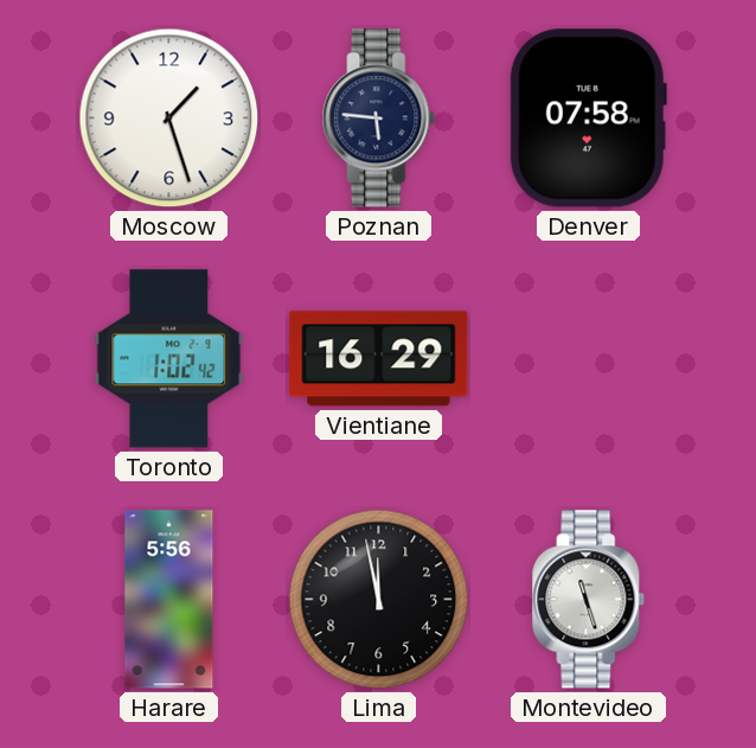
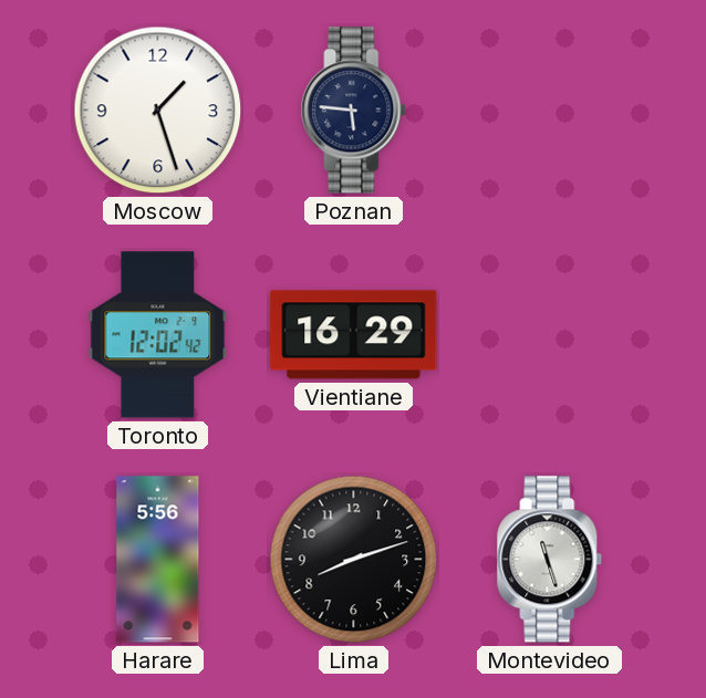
Denver: 07:58 -> none (588, 119)
Toronto: 1:02 -> 12:02 (158, 335)
Lima: 11:58 -> 8:12 (354, 560)
